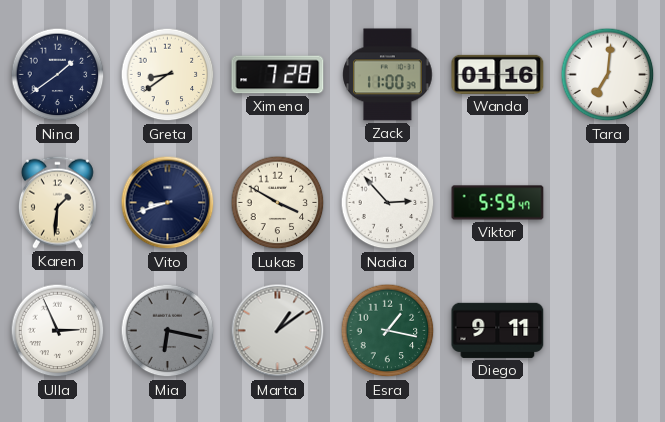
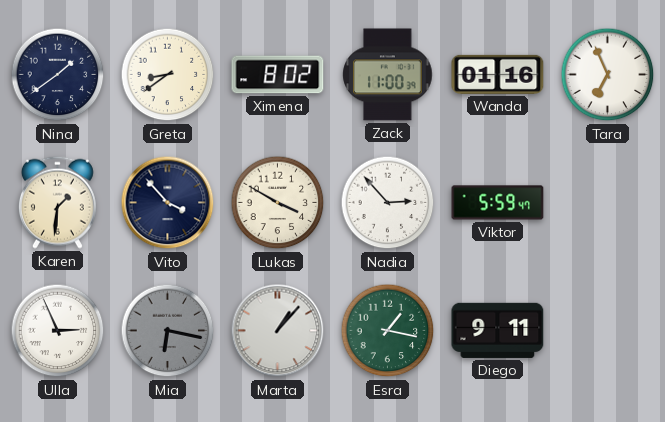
Ximena: 7:28 -> 8:02 (278, 75)
Tara: 7:01 -> 6:56 (608, 75)
Vito: 8:42 -> 3:53 (168, 203)
Marta: 1:09 -> 1:07 (278, 331)
